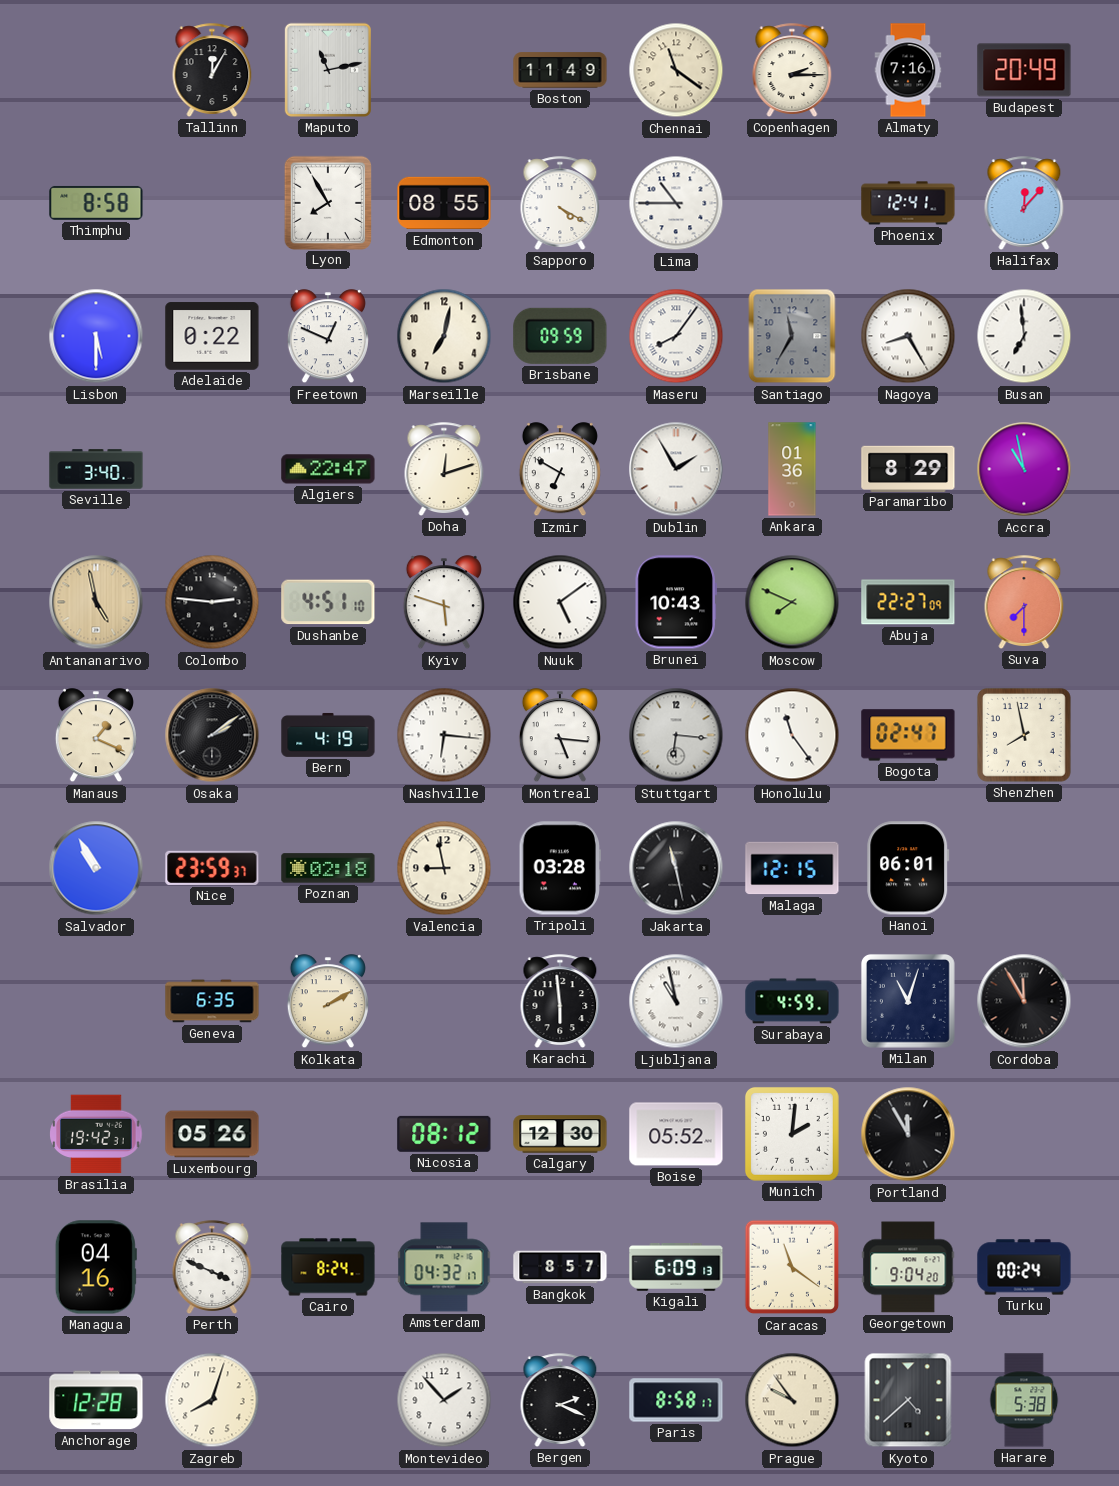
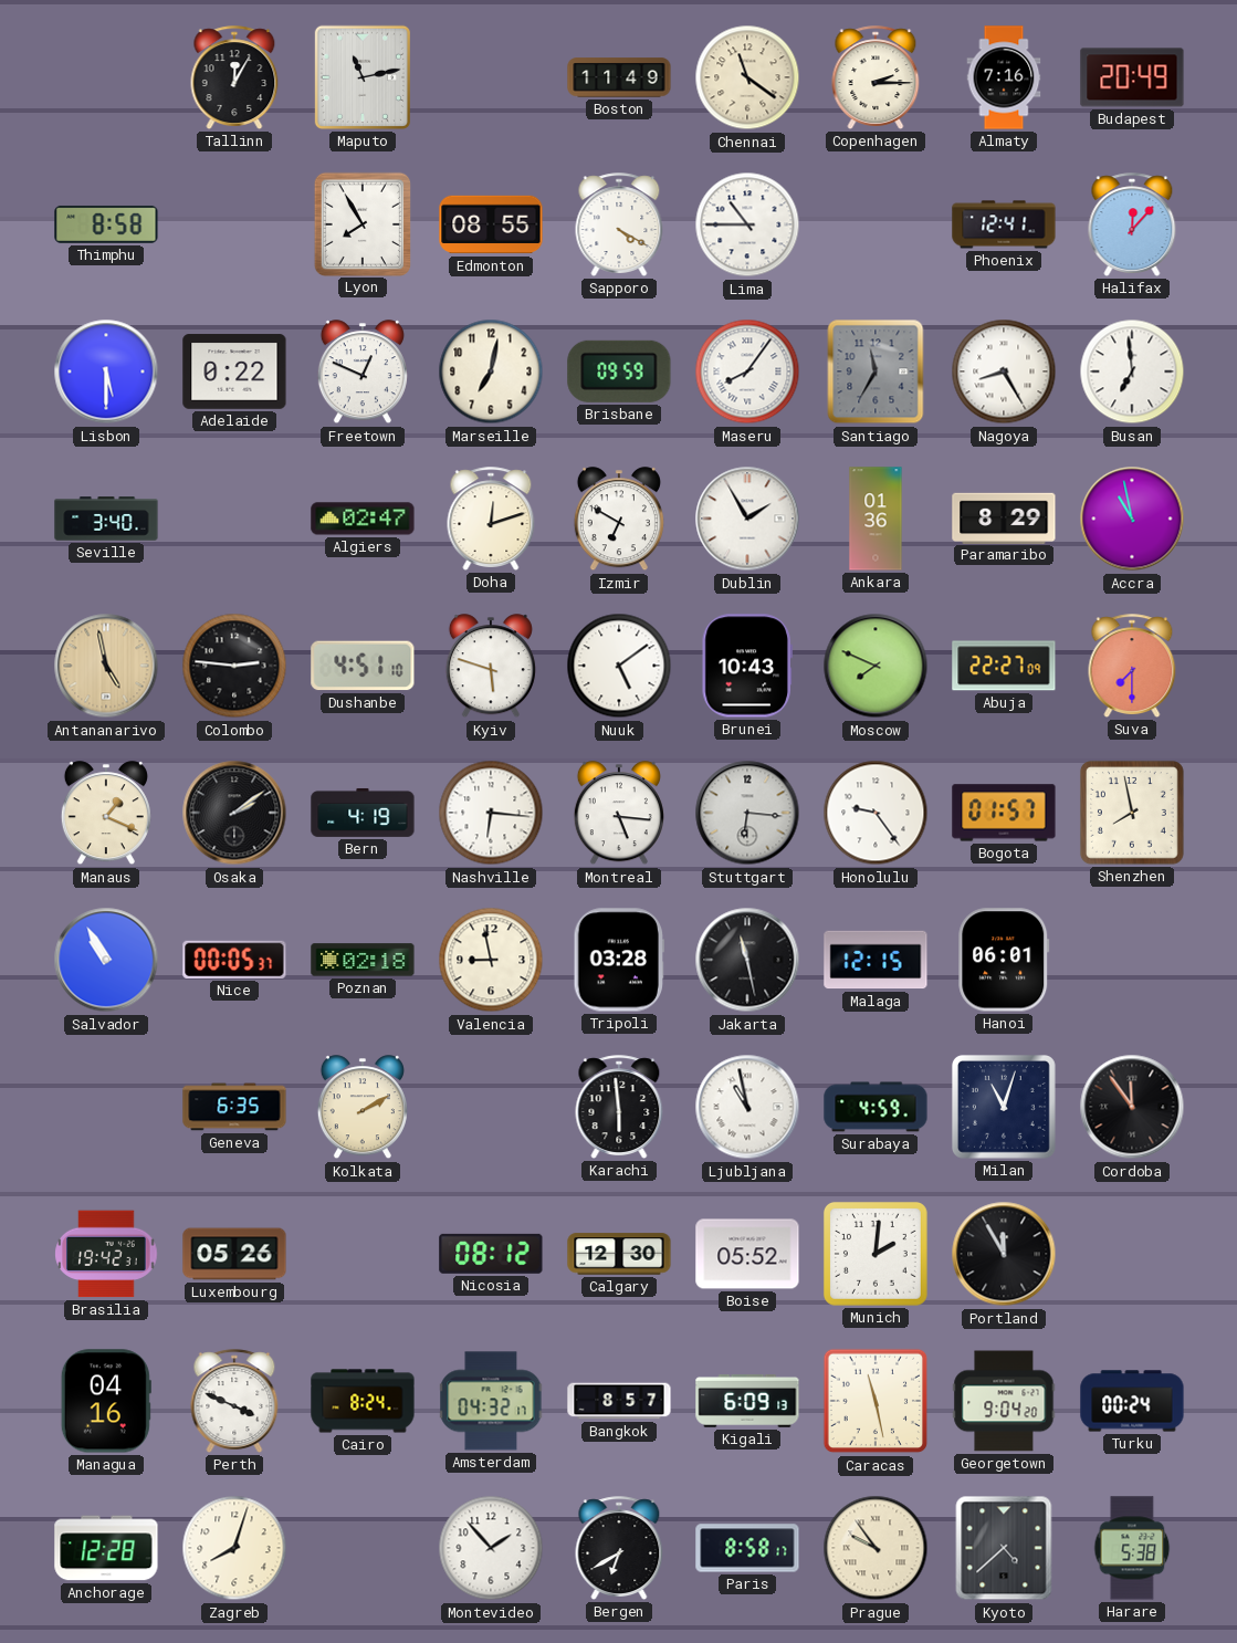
Algiers: 22:47 -> 02:47 (363, 519)
Honolulu: 11:24 -> 9:24 (876, 813)
Bogota: 02:47 -> 01:57 (1004, 813)
Nice: 23:59 -> 00:05 (234, 960)
Cordoba: 11:55 -> 11:54 (1132, 1107)
Caracas: 11:21 -> 11:28 (876, 1401)
Bergen: 2:19 -> 6:40 (619, 1548)
